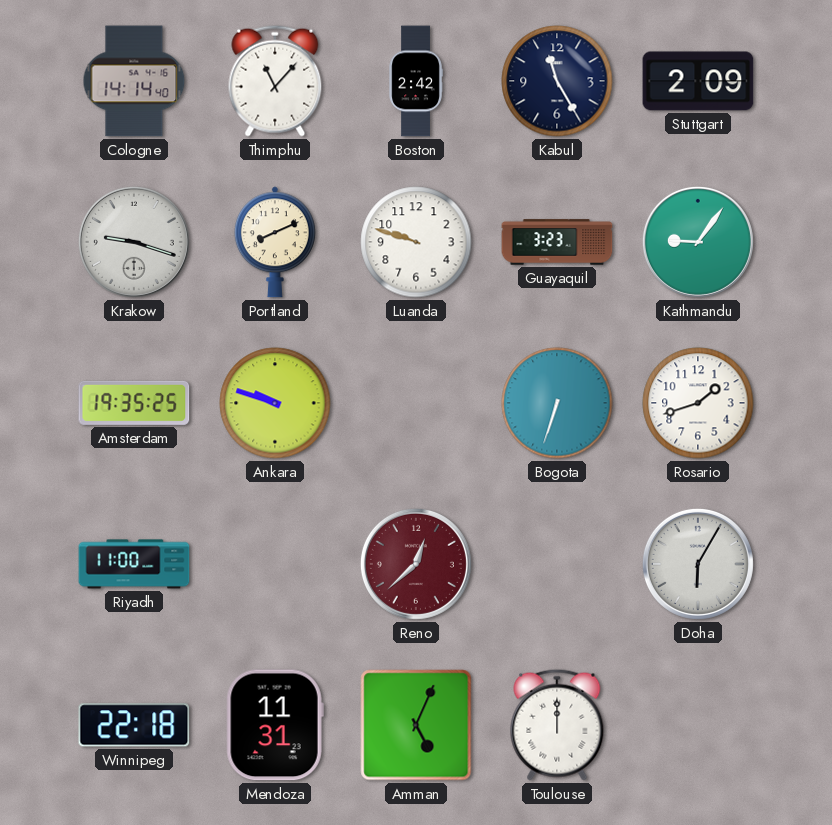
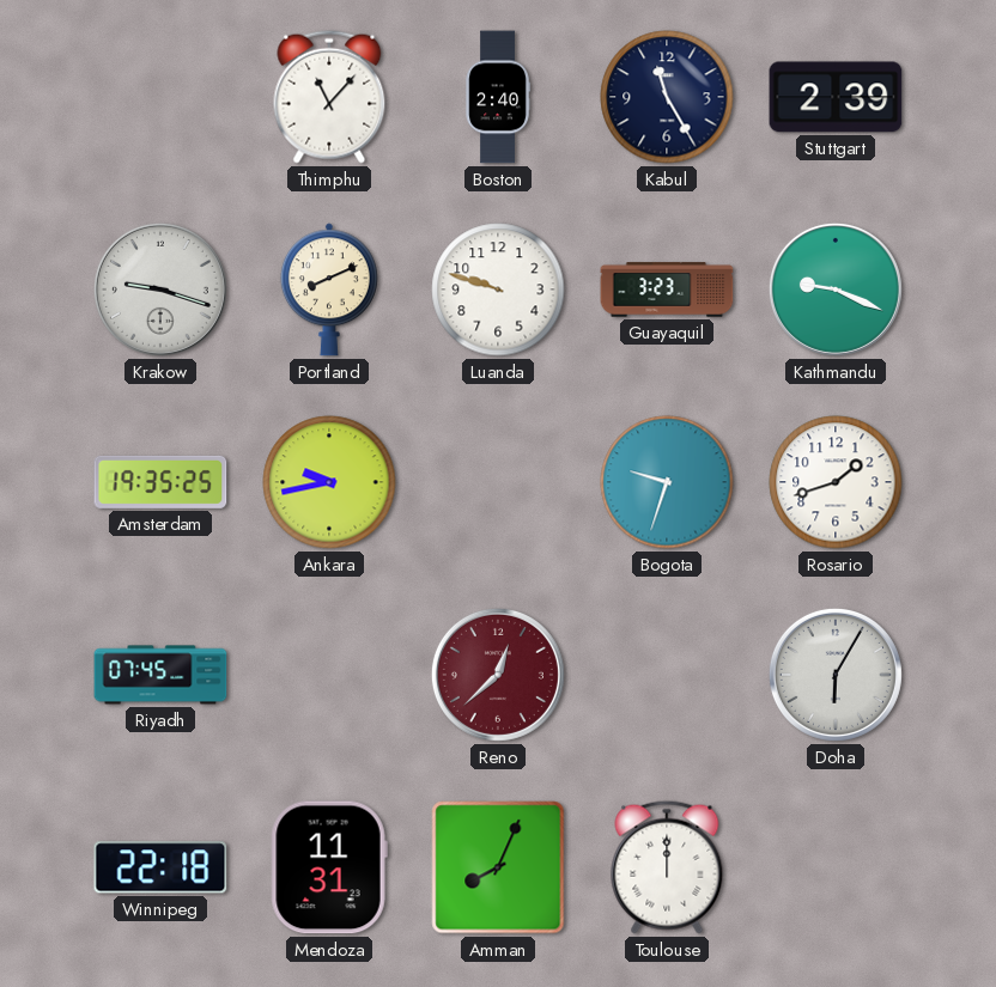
Cologne: 14:14 -> none (134, 81)
Boston: 2:42 -> 2:40 (498, 97)
Stuttgart: 2:09 -> 2:39 (836, 97)
Kathmandu: 9:06 -> 9:19 (836, 290)
Ankara: 9:48 -> 9:43 (329, 482)
Bogota: 6:33 -> 9:33 (667, 482)
Riyadh: 11:00 -> 07:45 (160, 675)
Amman: 5:04 -> 8:04 (498, 867)
